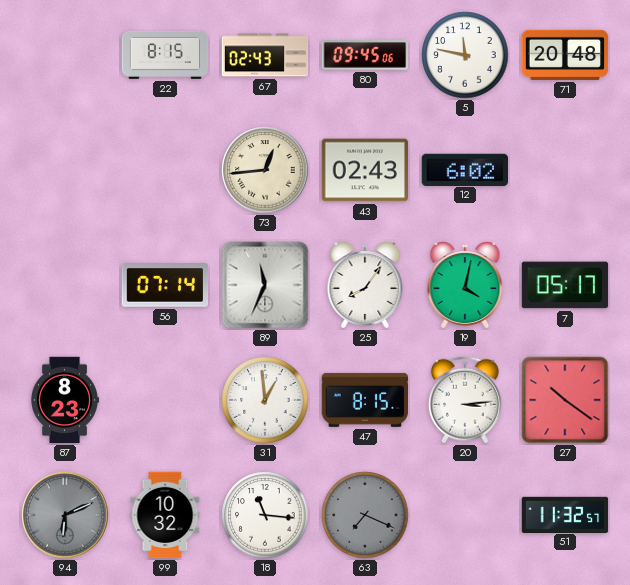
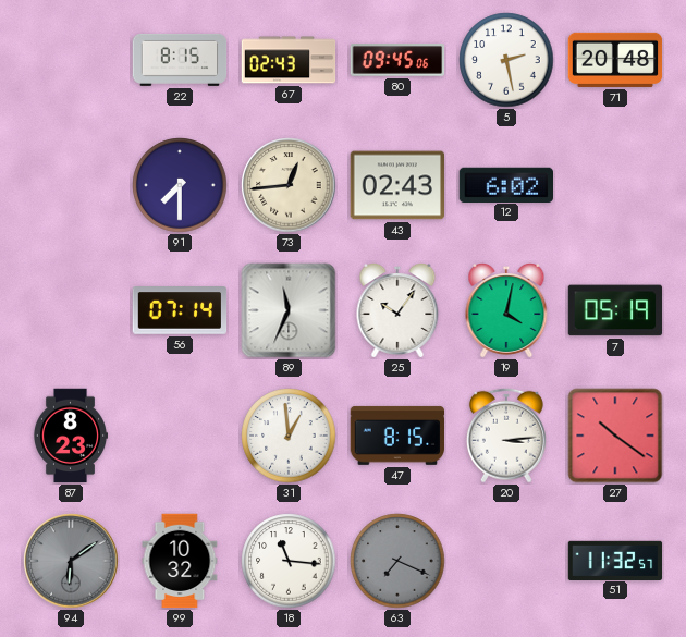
5: 11:47 -> 2:28 (506, 60)
91: none -> 7:30 (180, 185)
25: 8:06 -> 10:06 (397, 311)
7: 05:17 -> 05:19 (615, 310)
94: 6:11 -> 6:09 (71, 561)
